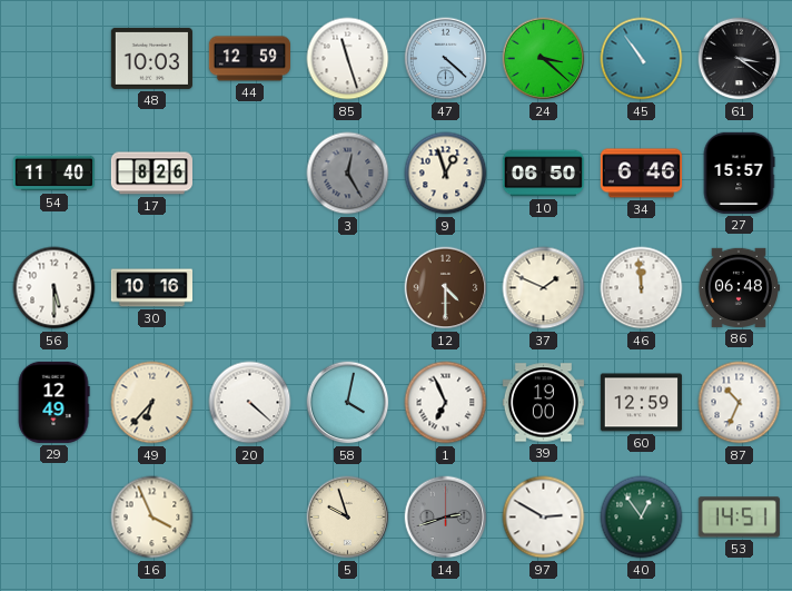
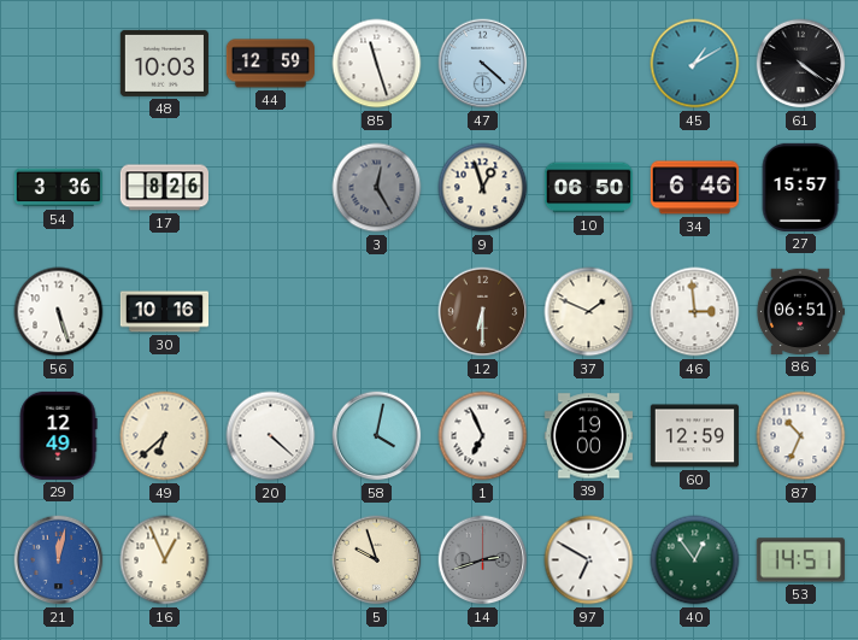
24: 3:22 -> none (544, 59)
45: 10:54 -> 1:10 (695, 64)
61: 3:21 -> 4:21 (801, 64)
54: 11:40 -> 3:36 (58, 188)
56: 5:30 -> 5:27 (59, 312)
12: 4:30 -> 6:30 (483, 312)
46: 11:59 -> 2:59 (695, 312)
86: 06:48 -> 06:51 (800, 311)
49: 6:37 -> 6:38 (165, 436)
21: none -> 12:02 (59, 560)
16: 3:56 -> 12:56 (165, 560)
97: 2:50 -> 6:50 (589, 560)
